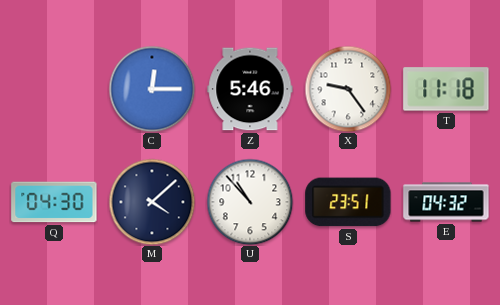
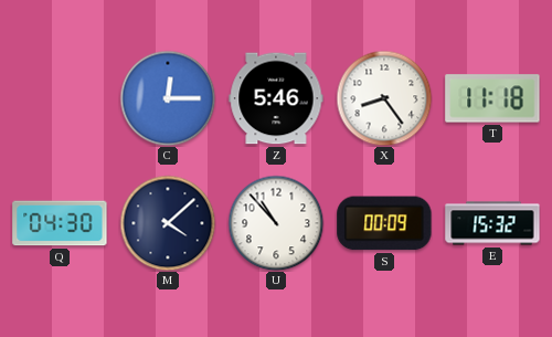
X: 9:24 -> 8:24 (384, 98)
S: 23:51 -> 00:09 (384, 223)
E: 04:32 -> 15:32 (492, 223)
